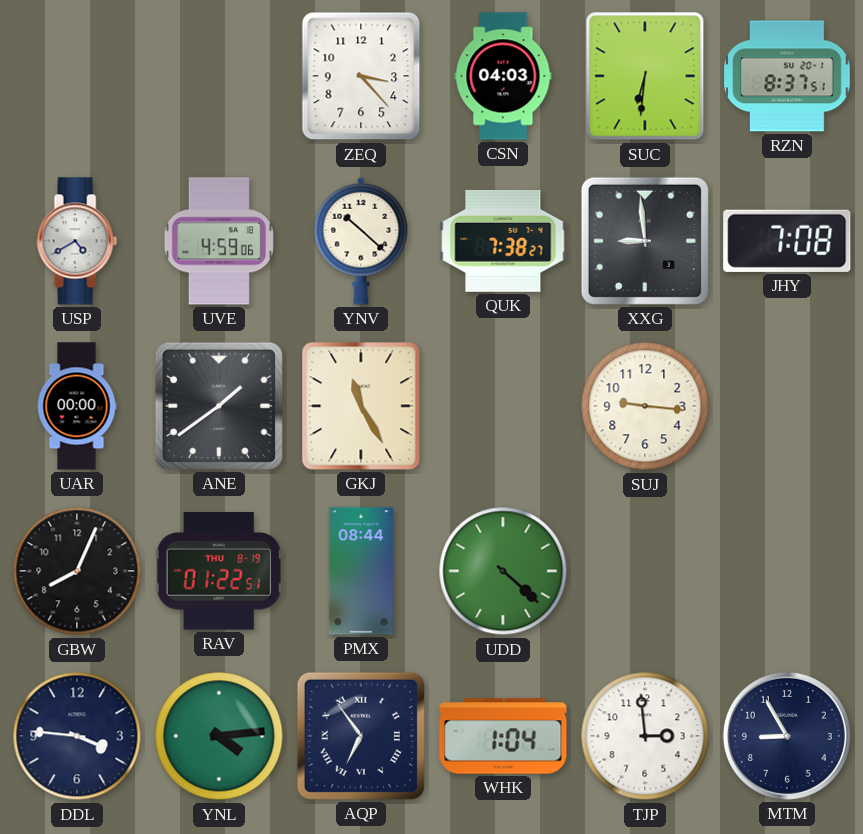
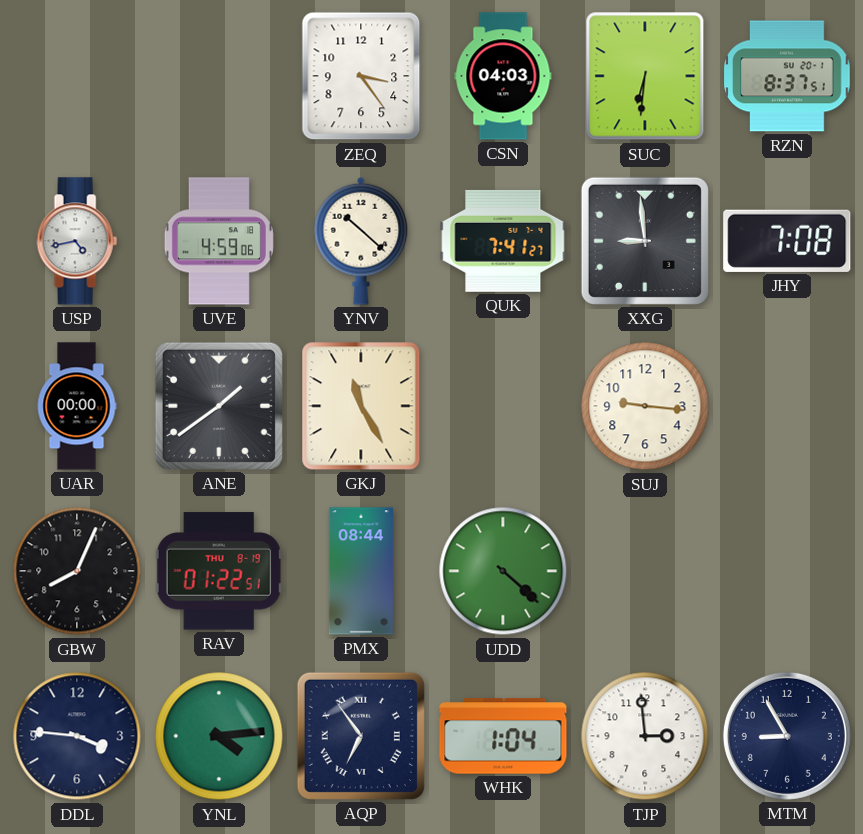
ZEQ: 3:23 -> 3:24 (361, 76)
USP: 4:40 -> 4:43 (77, 241)
QUK: 7:38 -> 7:41 (503, 241)
